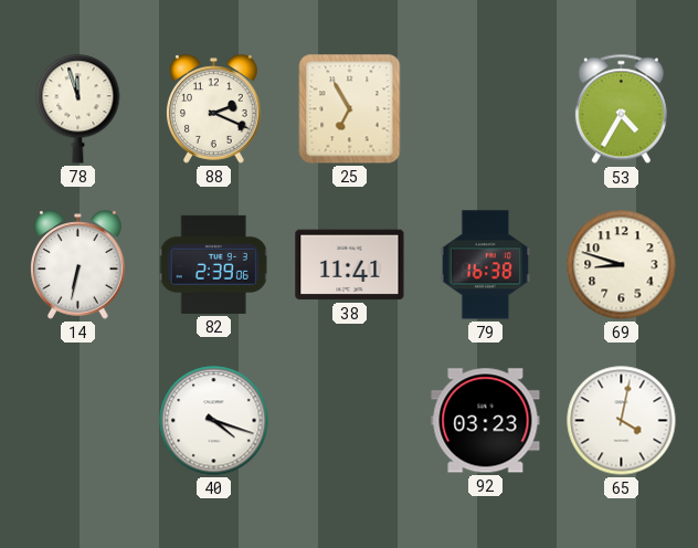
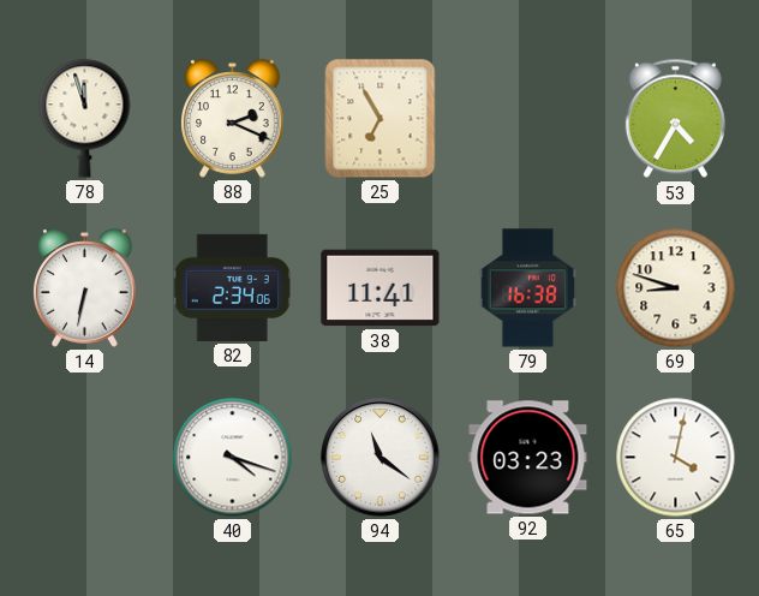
82: 2:39 -> 2:34 (232, 287)
94: none -> 11:21 (381, 458)
